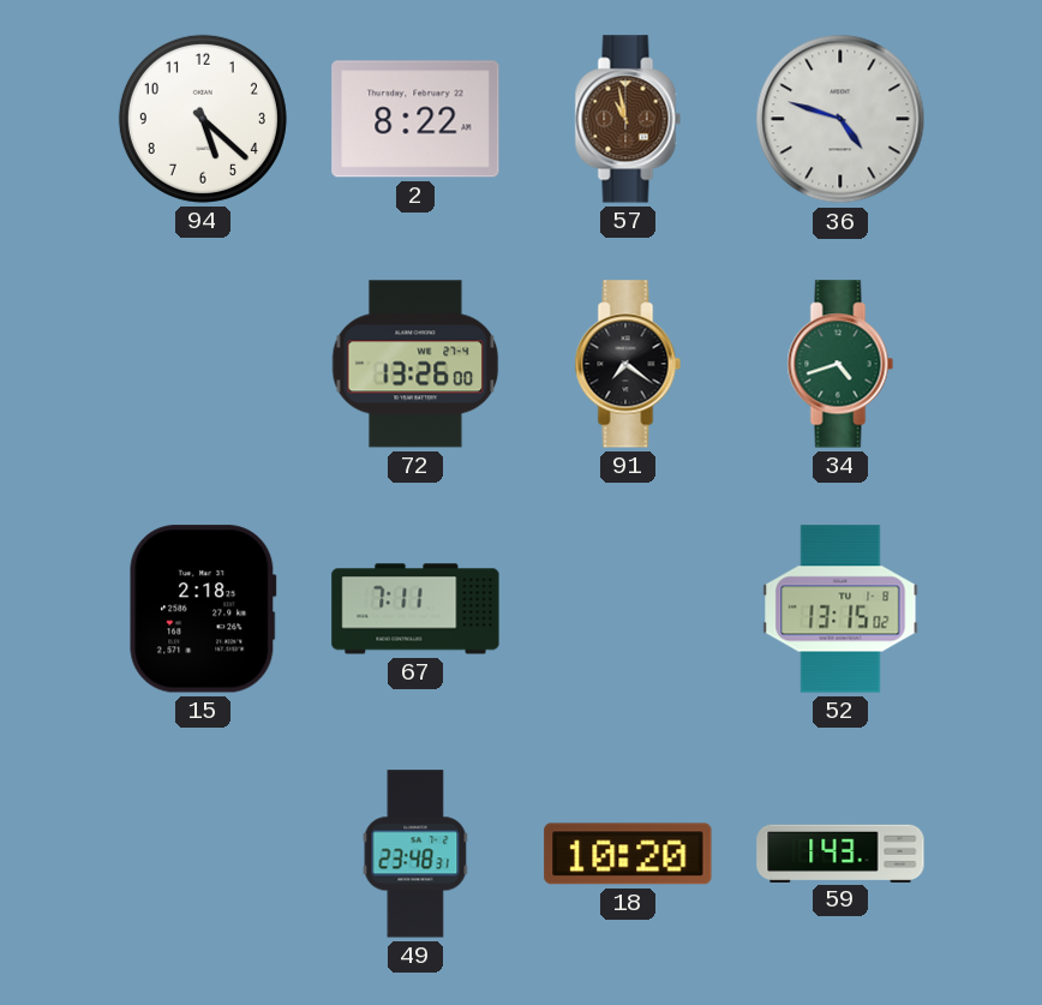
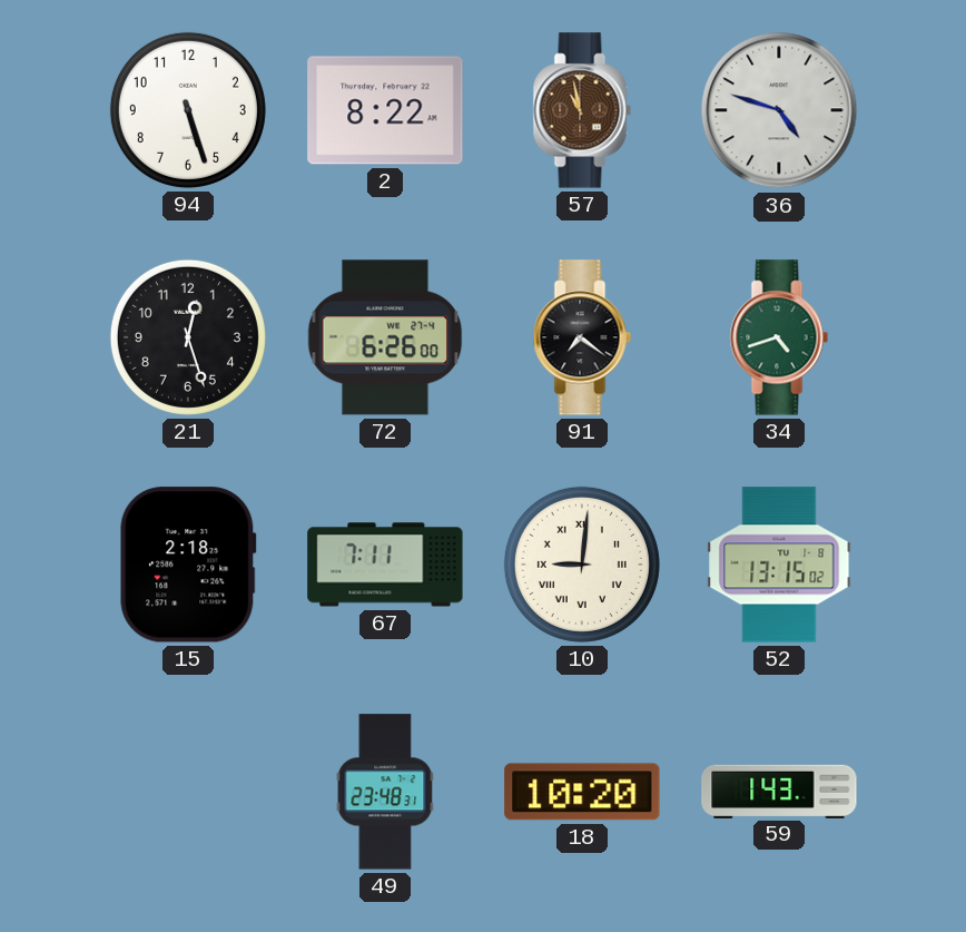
94: 5:22 -> 5:27 (188, 110)
21: none -> 12:27 (188, 337)
72: 13:26 -> 6:26 (385, 337)
10: none -> 9:01 (582, 565)
